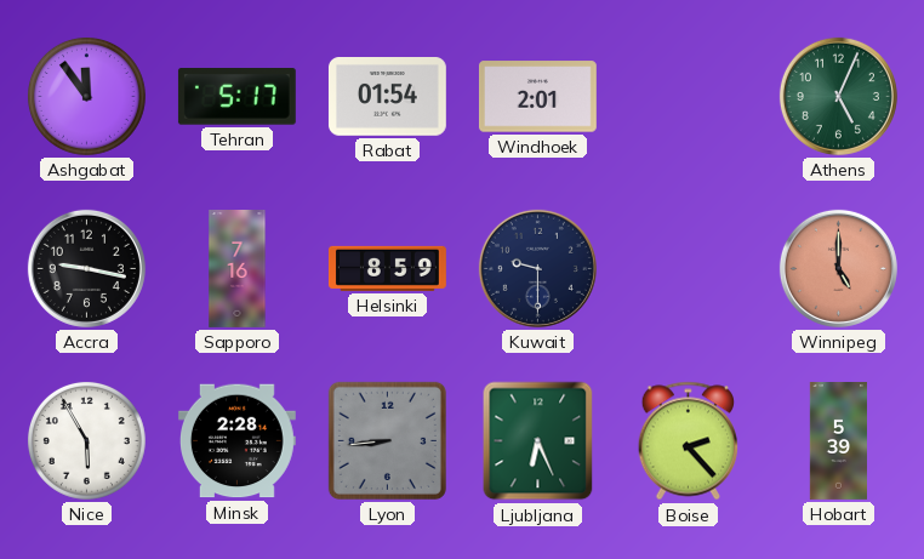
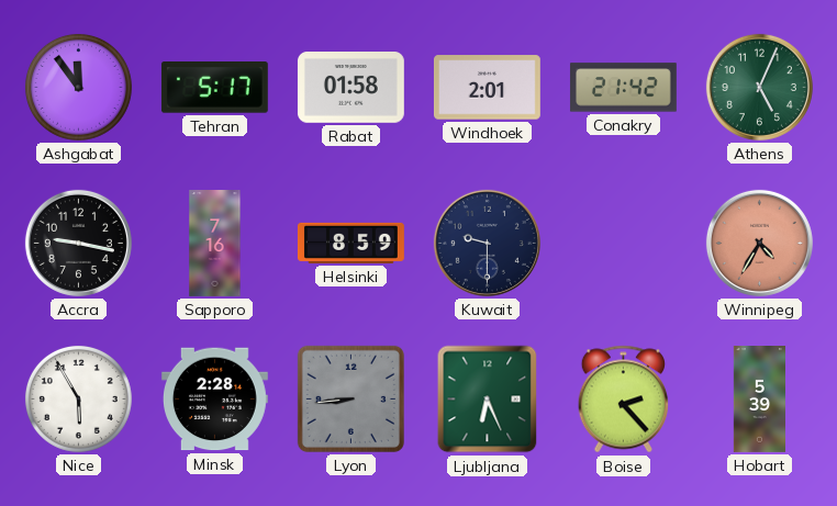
Rabat: 01:54 -> 01:58 (350, 88)
Conakry: none -> 21:42 (623, 88)
Winnipeg: 5:00 -> 4:35 (759, 243)
